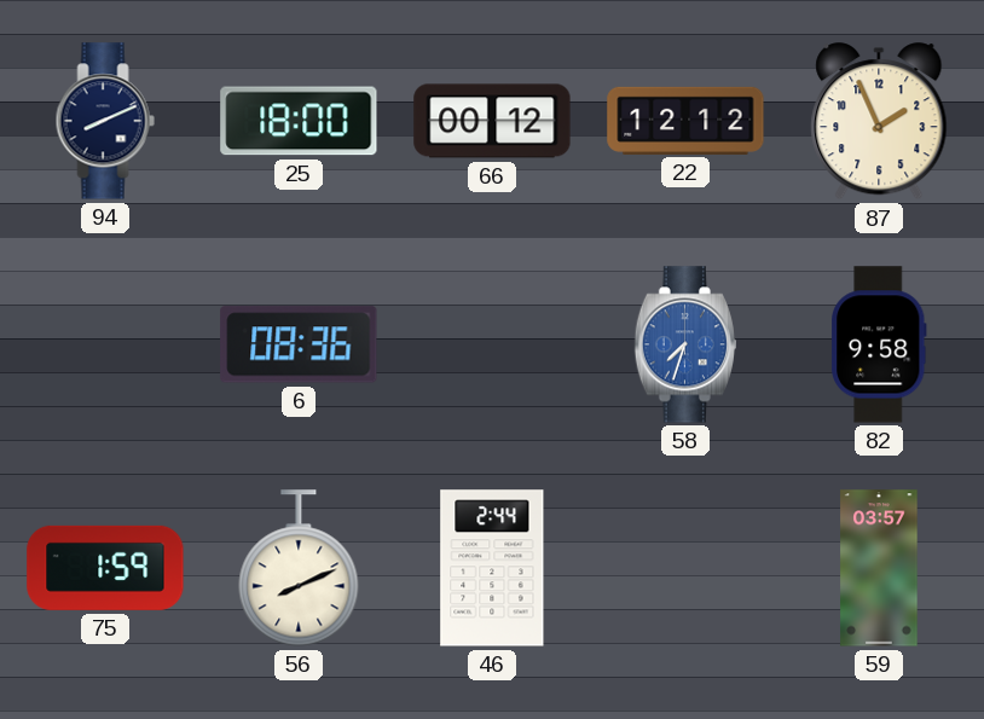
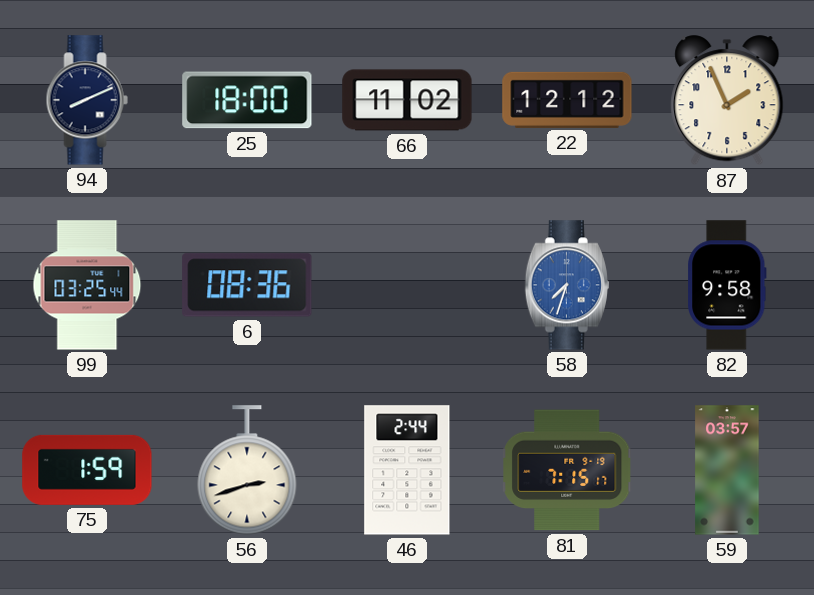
66: 00:12 -> 11:02 (407, 100)
99: none -> 03:25 (87, 285)
56: 8:11 -> 2:42 (247, 470)
81: none -> 7:15 (568, 470)
